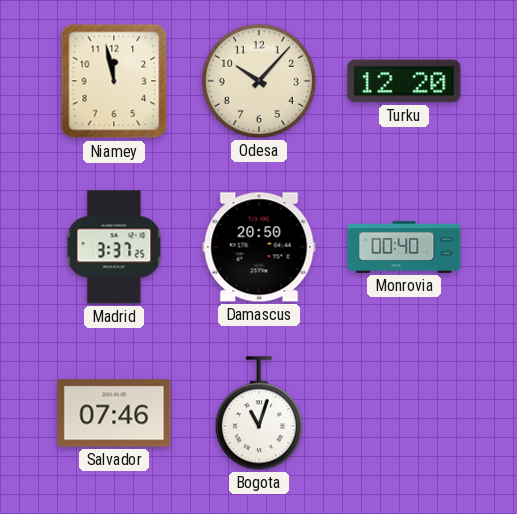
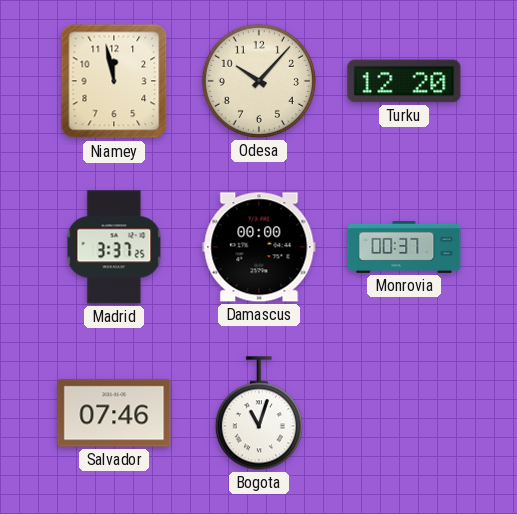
Damascus: 20:50 -> 00:00 (259, 247)
Monrovia: 00:40 -> 00:37 (404, 247)
